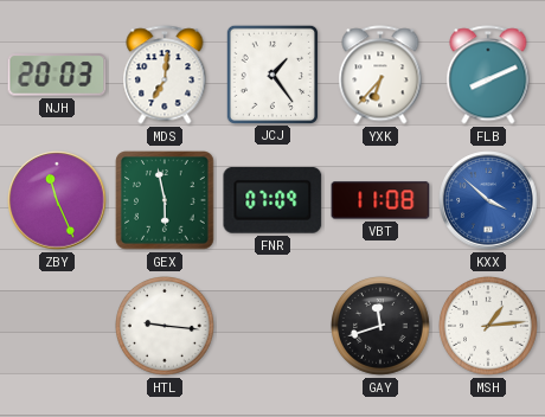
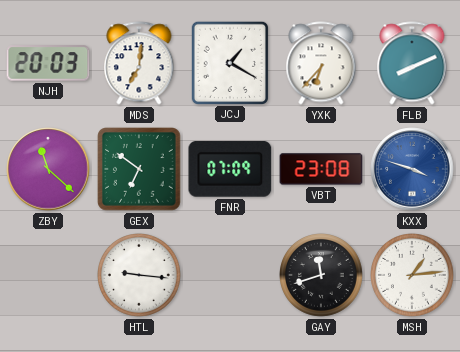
JCJ: 1:24 -> 1:20 (229, 62)
ZBY: 11:26 -> 11:22 (48, 169)
GEX: 5:58 -> 6:51 (139, 169)
VBT: 11:08 -> 23:08 (321, 169)
KXX: 3:52 -> 3:48 (412, 169)
